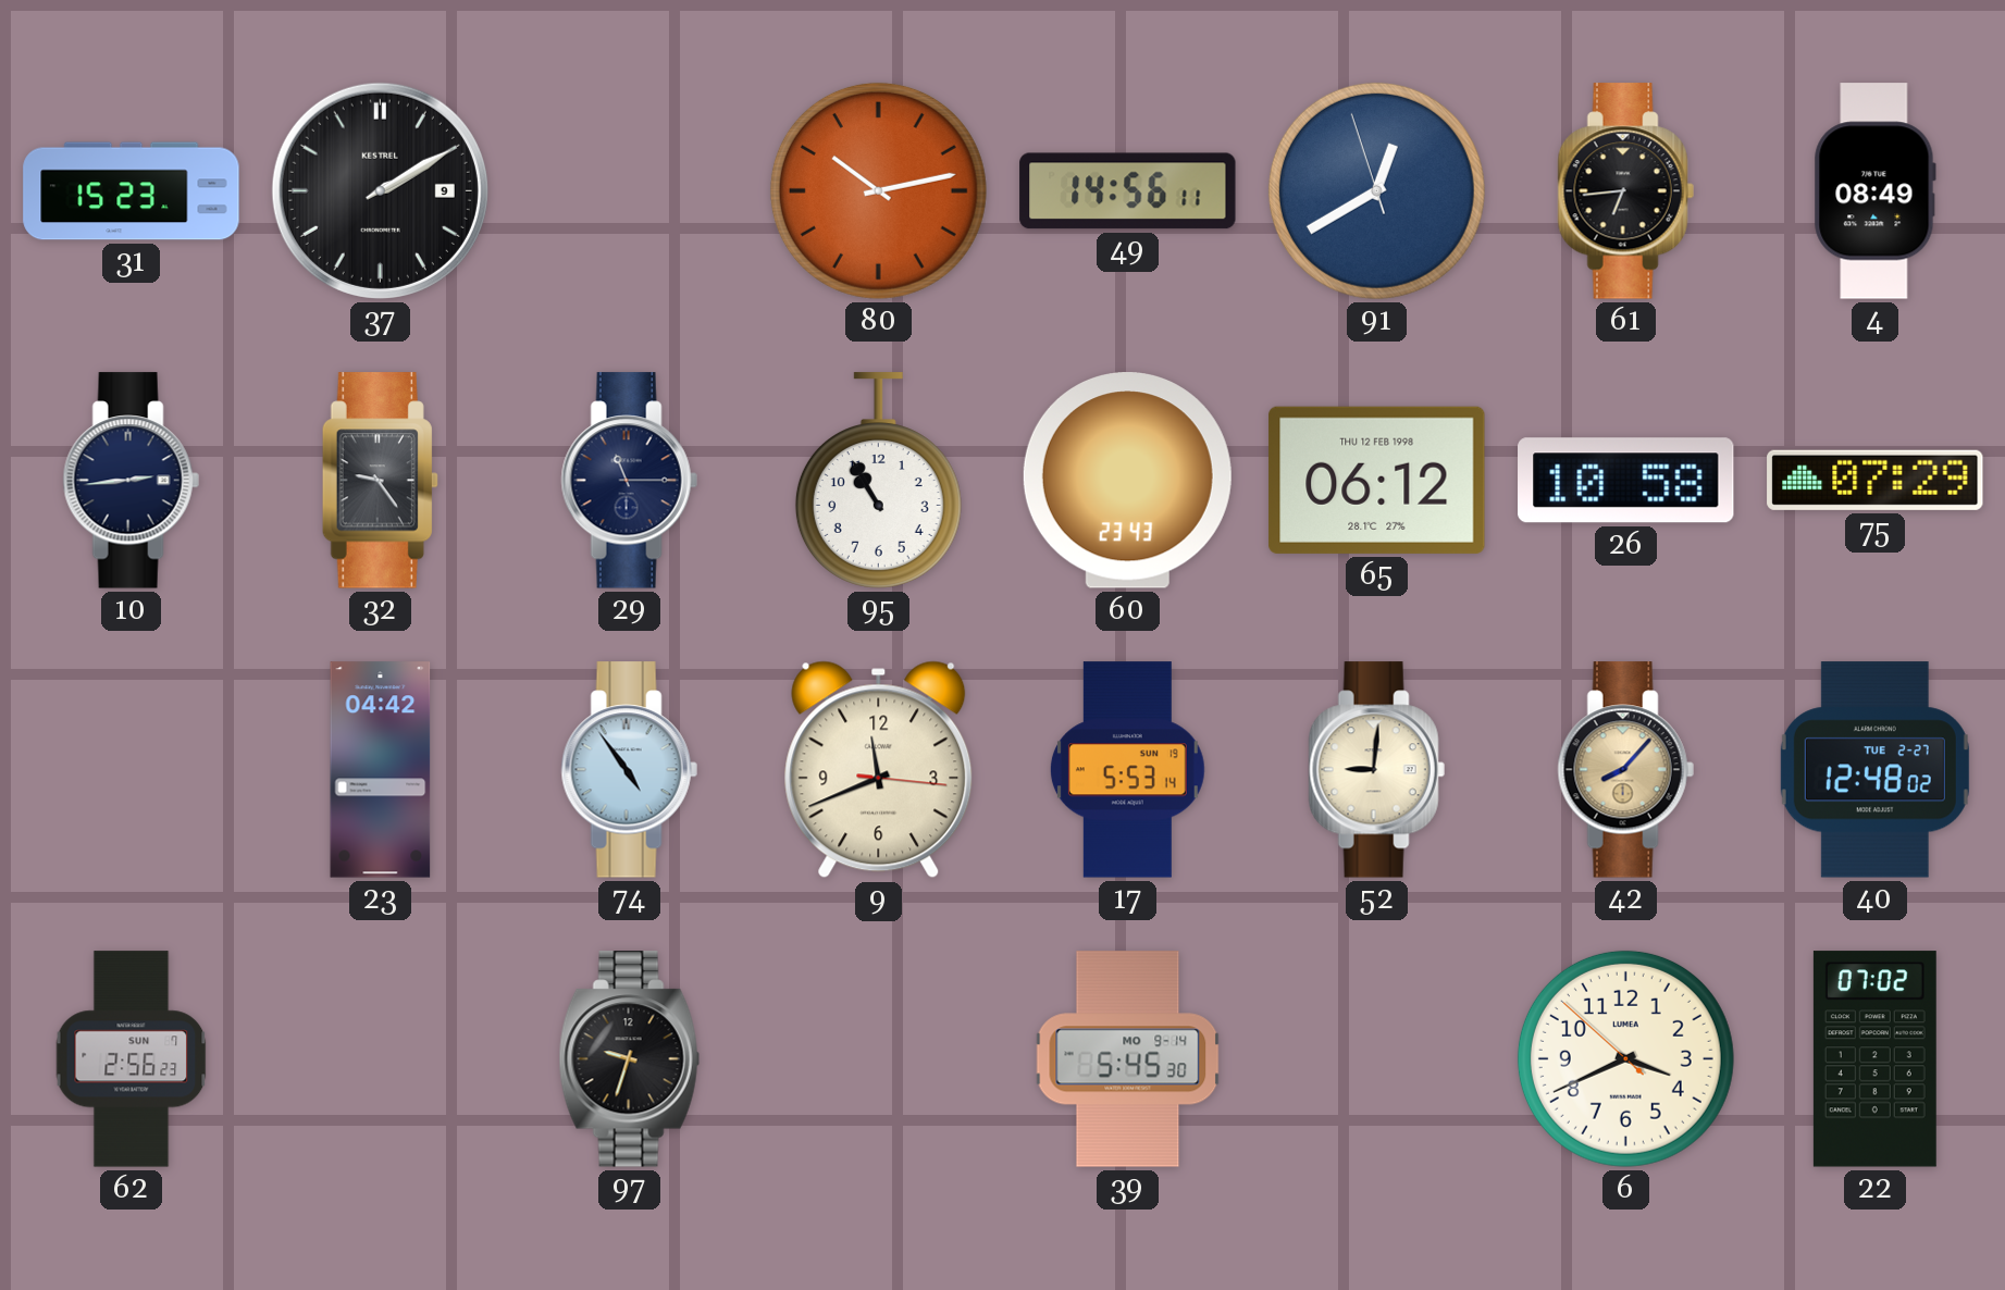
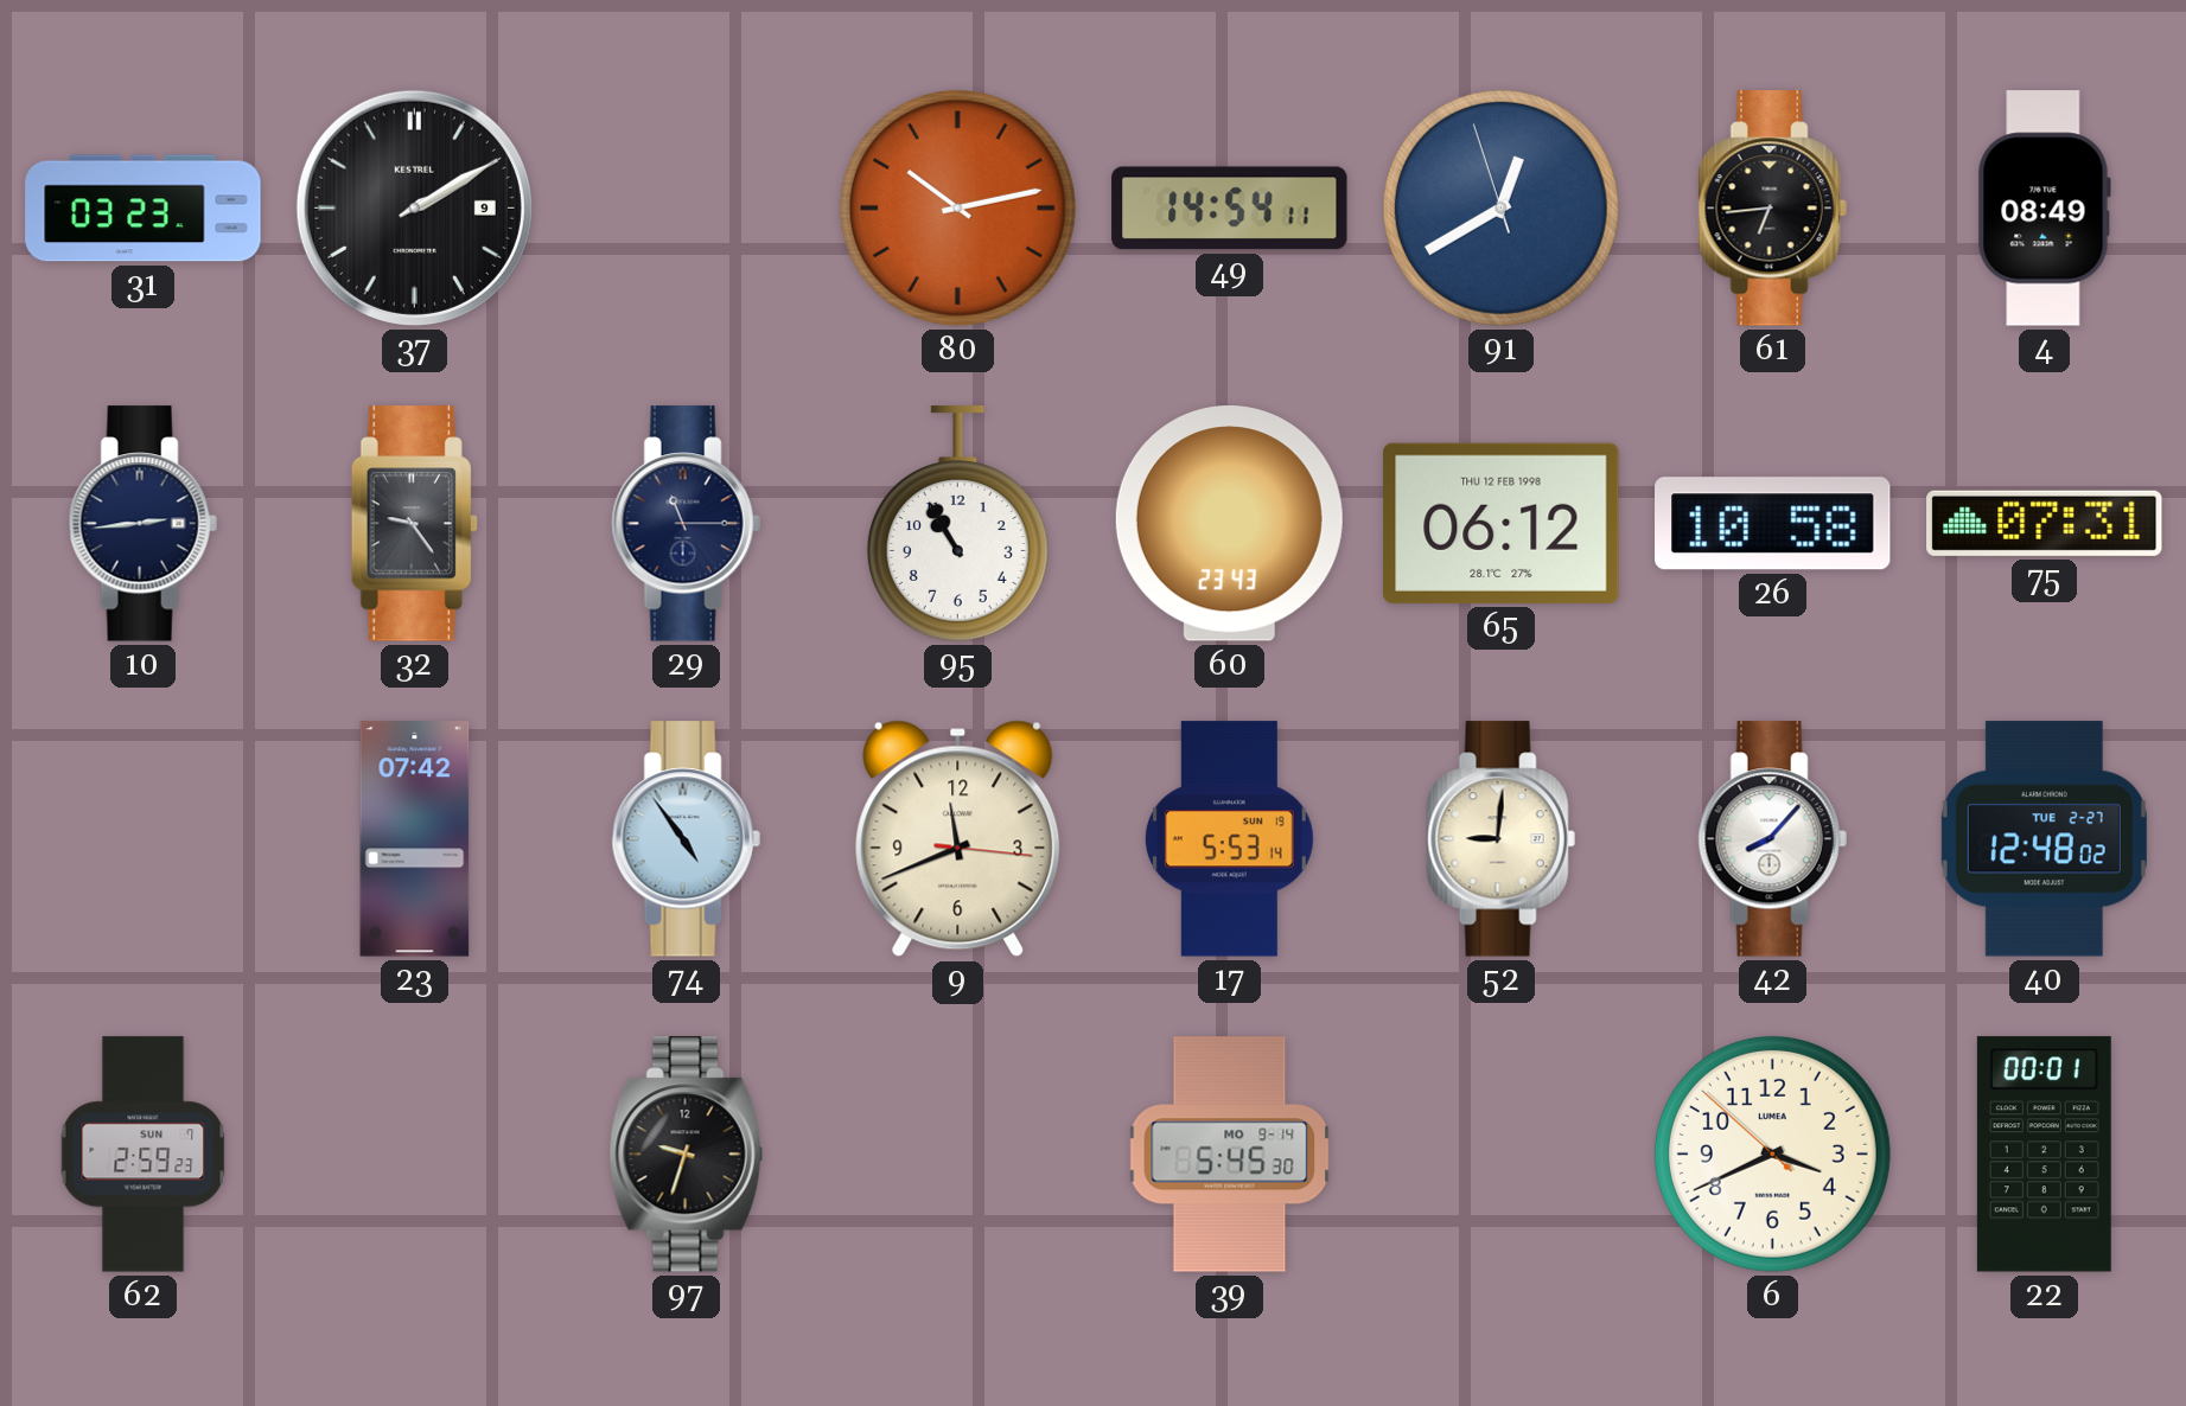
31: 15:23 -> 03:23 (144, 209)
49: 14:56 -> 14:54 (1230, 209)
75: 07:29 -> 07:31 (2045, 523)
23: 04:42 -> 07:42 (415, 839)
42 dial: champagne -> white (1772, 839)
62: 2:56 -> 2:59 (144, 1155)
22: 07:02 -> 00:01 (2044, 1155)
